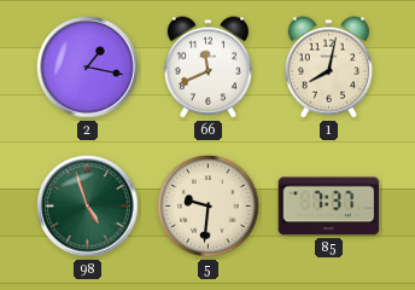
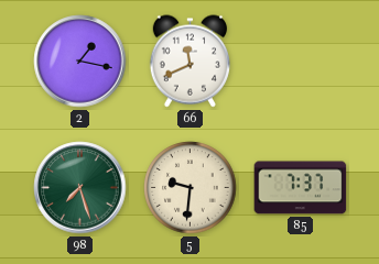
1: 8:02 -> none (328, 68)
98: 4:57 -> 7:27 (80, 188)
